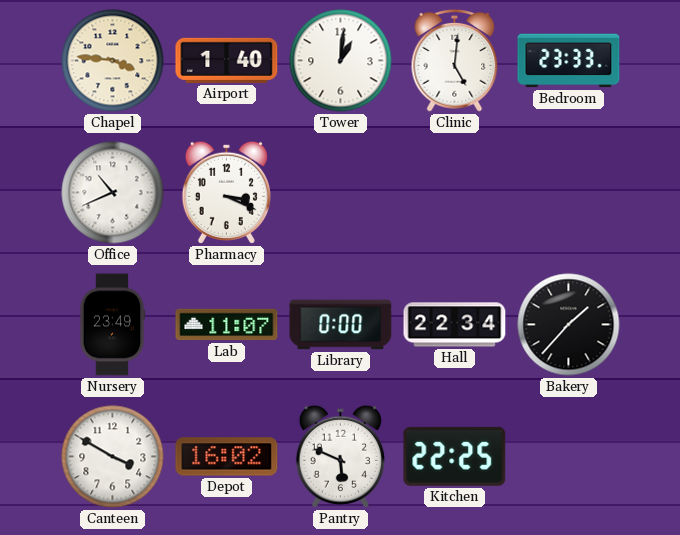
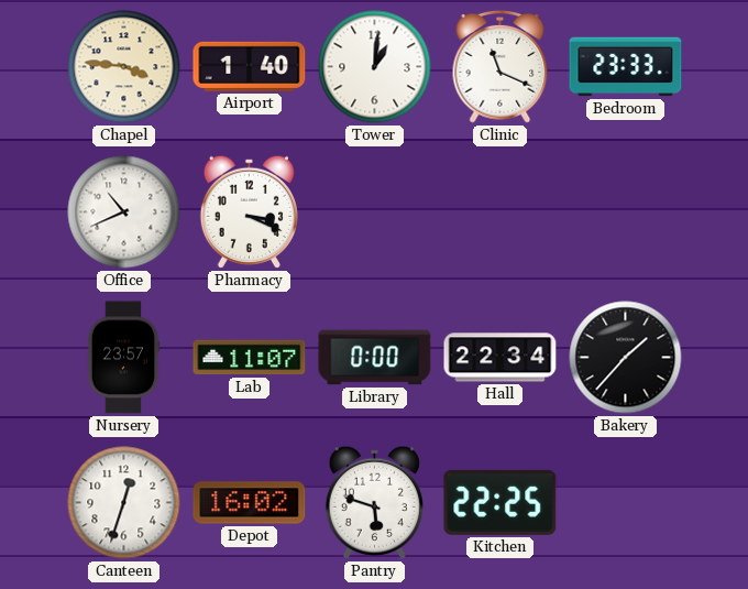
Clinic: 5:01 -> 11:19 (501, 66)
Nursery: 23:49 -> 23:57 (123, 358)
Canteen: 3:50 -> 12:33 (124, 503)
Pantry: 5:49 -> 5:48 (374, 502)
